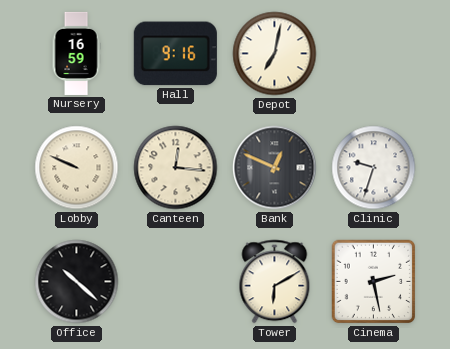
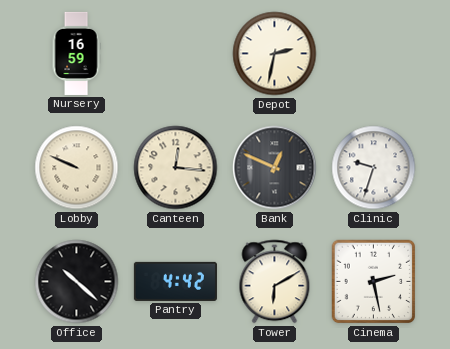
Hall: 9:16 -> none (175, 54)
Depot: 7:02 -> 2:32 (275, 54)
Pantry: none -> 4:42 (175, 281)
